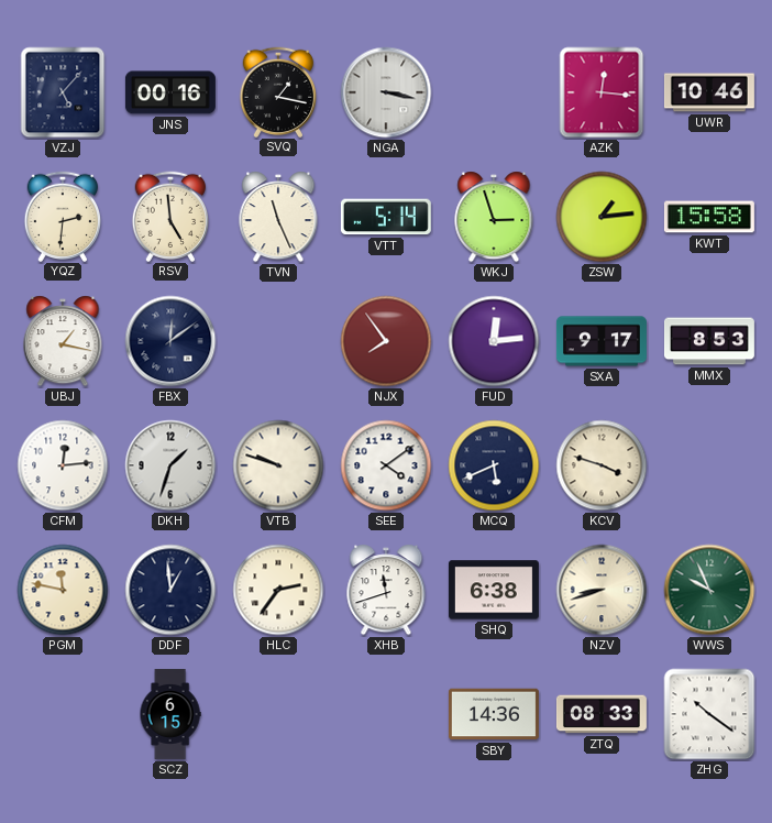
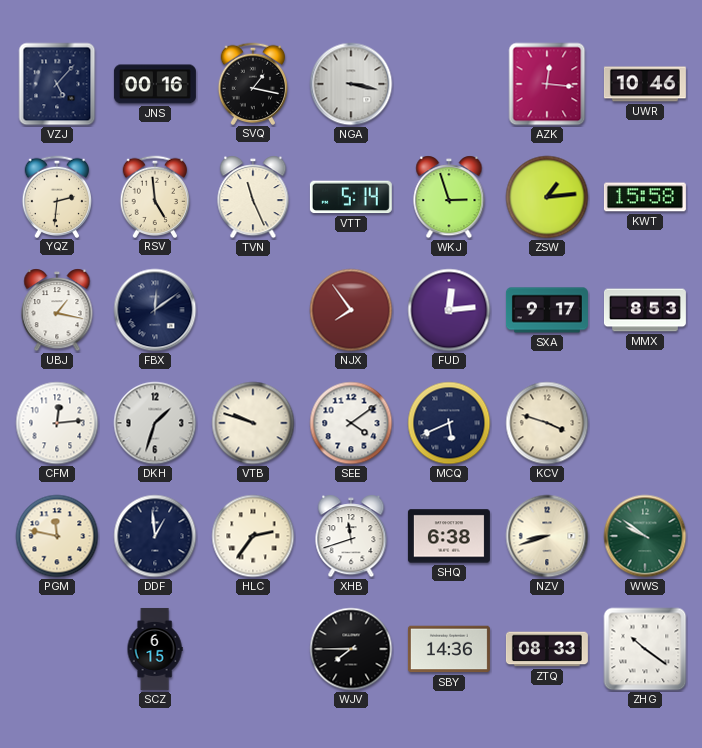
WWS: 9:56 -> 9:51 (645, 536)
WJV: none -> 7:45 (351, 649)
